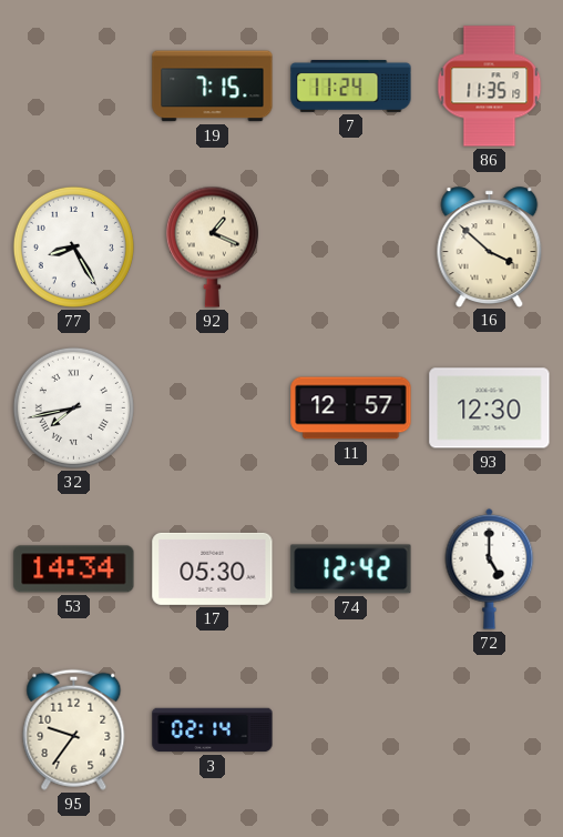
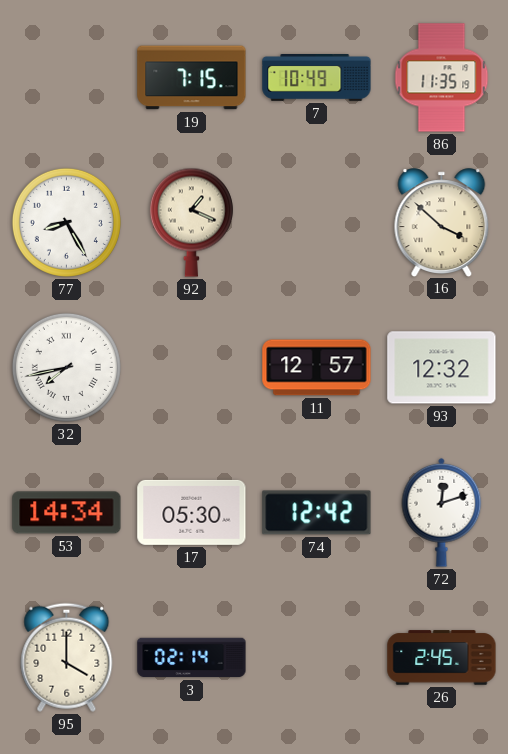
7: 11:24 -> 10:49 (317, 78)
93: 12:30 -> 12:32 (442, 368)
72: 5:00 -> 12:12 (442, 512)
95: 9:36 -> 4:00 (67, 657)
26: none -> 2:45 (442, 658)
